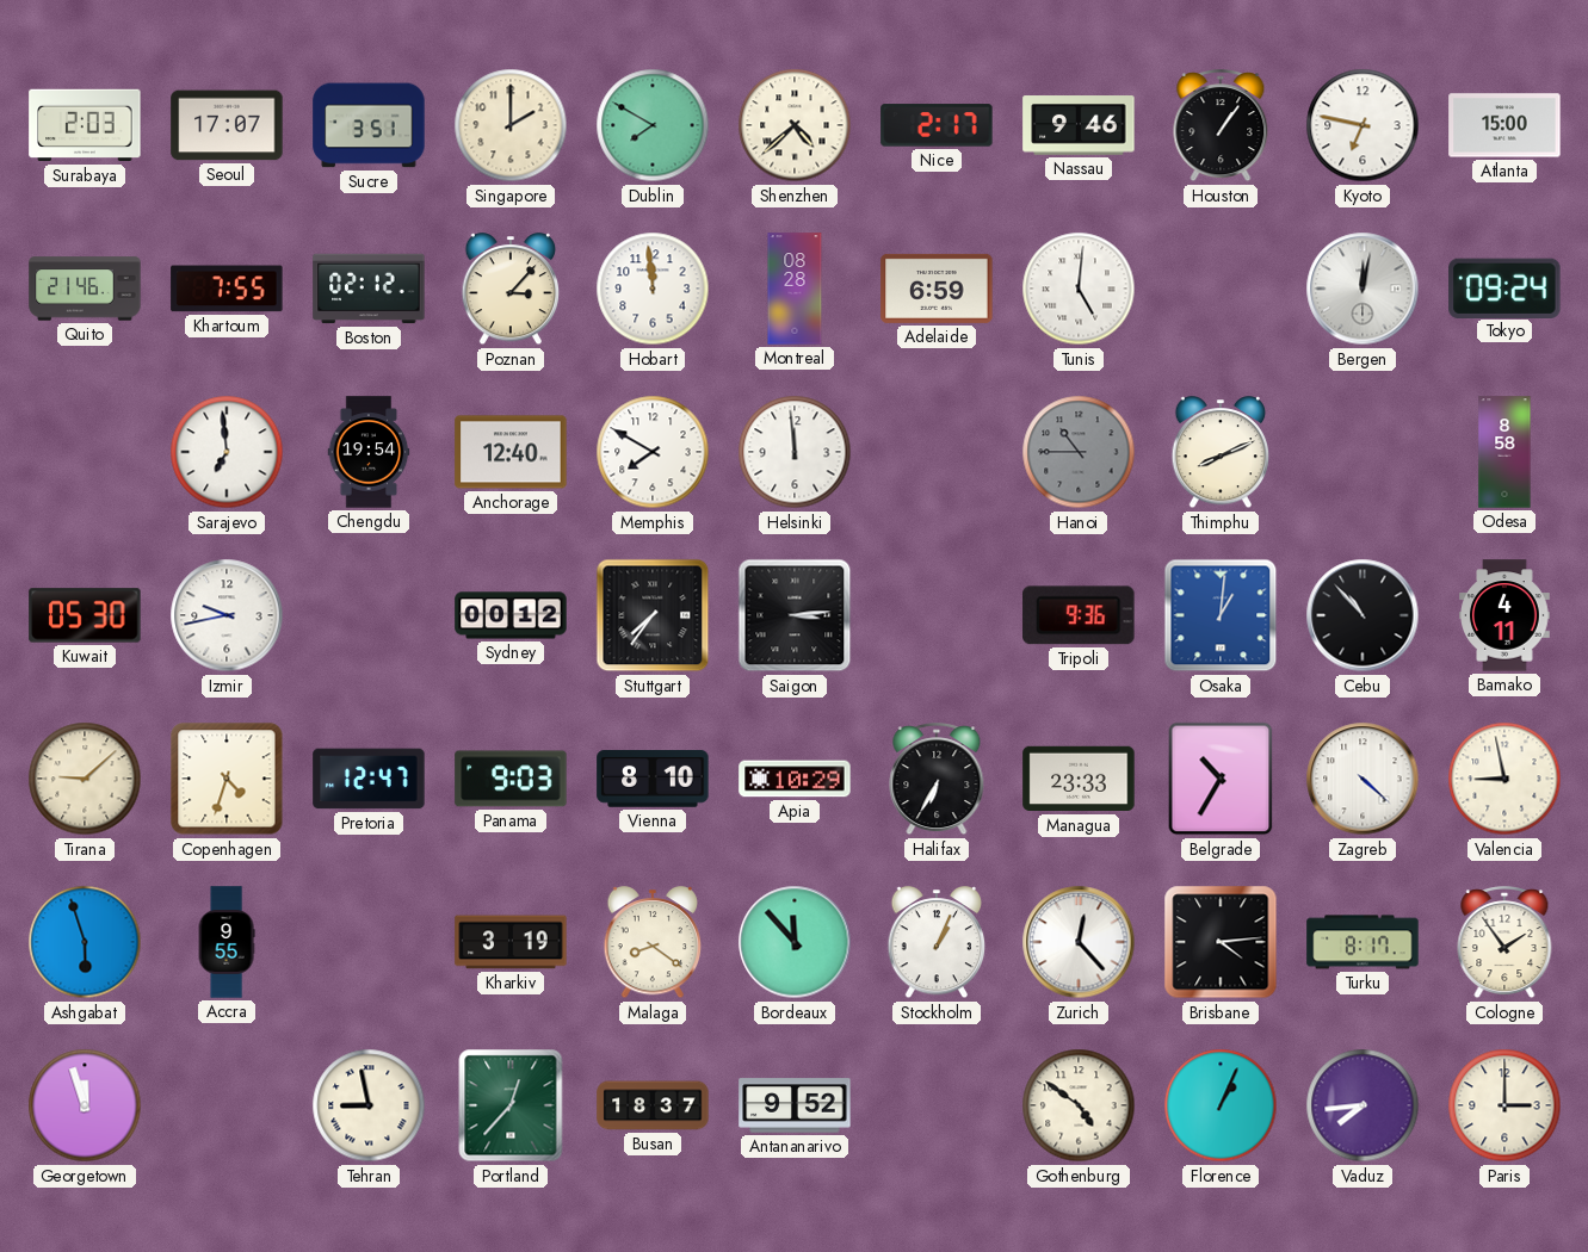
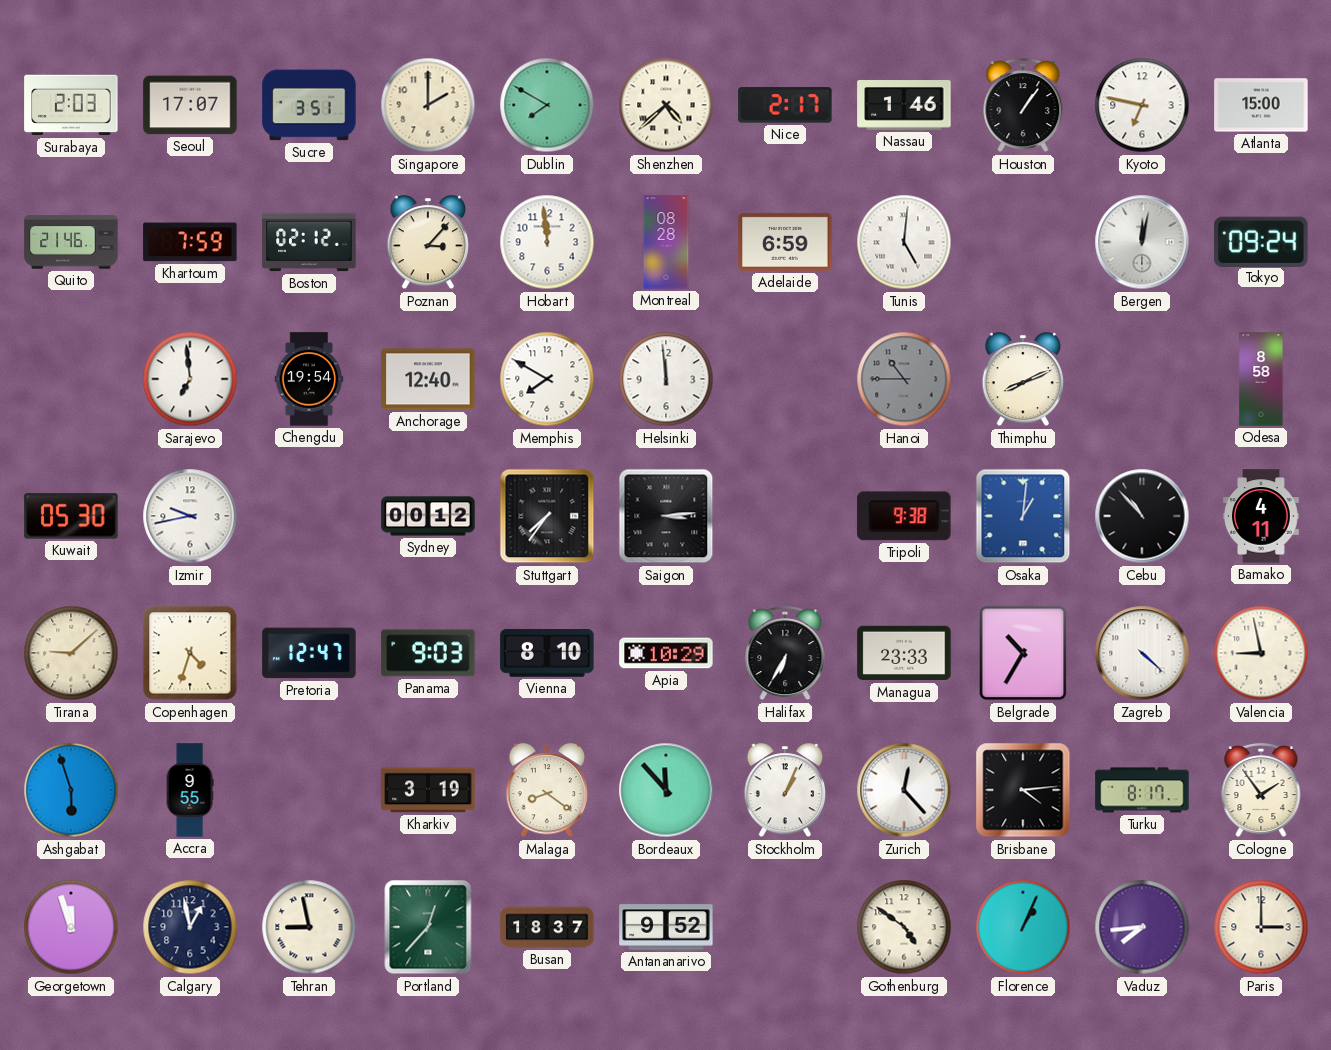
Nassau: 9:46 -> 1:46 (904, 105)
Khartoum: 7:55 -> 7:59 (190, 242)
Tripoli: 9:36 -> 9:38 (904, 516)
Calgary: none -> 12:58 (190, 927)
